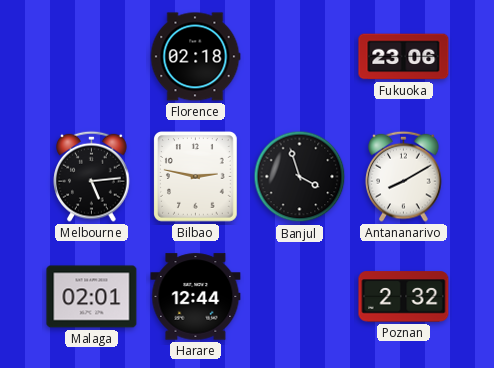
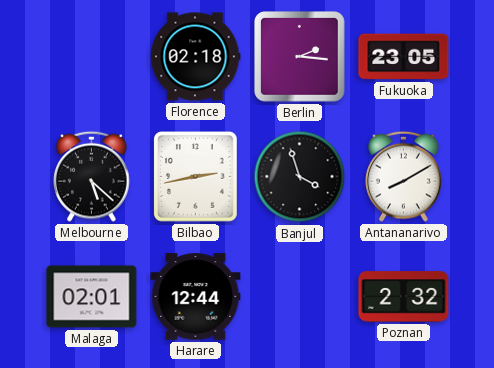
Berlin: none -> 2:16 (300, 57)
Fukuoka: 23:06 -> 23:05 (404, 57)
Melbourne: 5:14 -> 5:22 (92, 176)
Bilbao: 2:47 -> 2:43 (196, 177)
